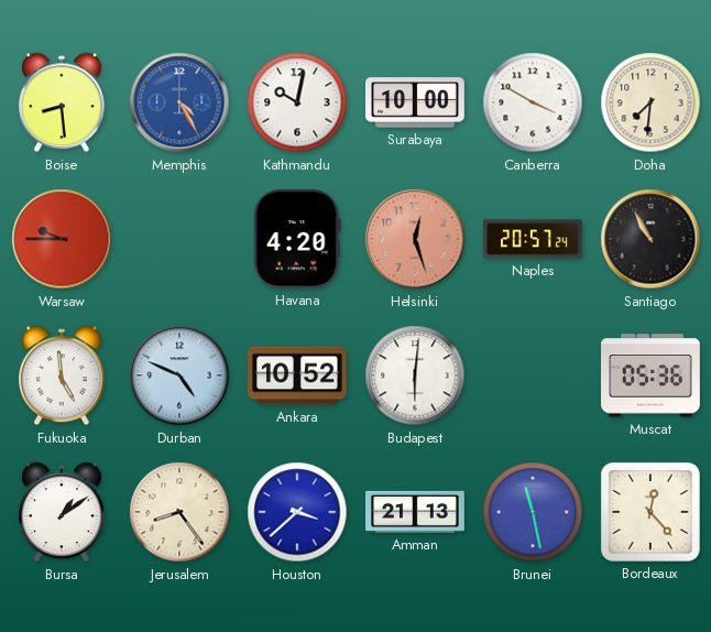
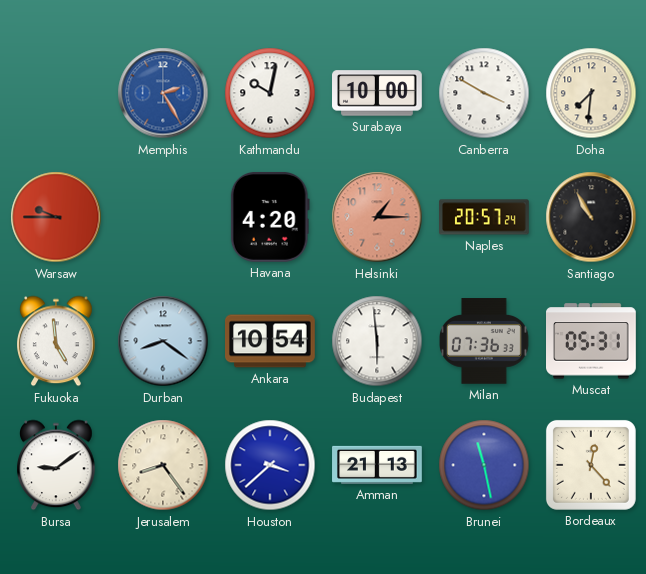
Boise: 8:29 -> none (62, 102)
Memphis: 4:25 -> 2:25 (163, 93)
Helsinki: 12:27 -> 1:15 (377, 217)
Durban: 4:49 -> 8:21 (163, 341)
Ankara: 10:52 -> 10:54 (270, 341)
Budapest: 6:01 -> 5:59 (377, 341)
Milan: none -> 07:36 (485, 341)
Muscat: 05:36 -> 05:31 (592, 341)
Bursa: 1:09 -> 9:09 (56, 465)
